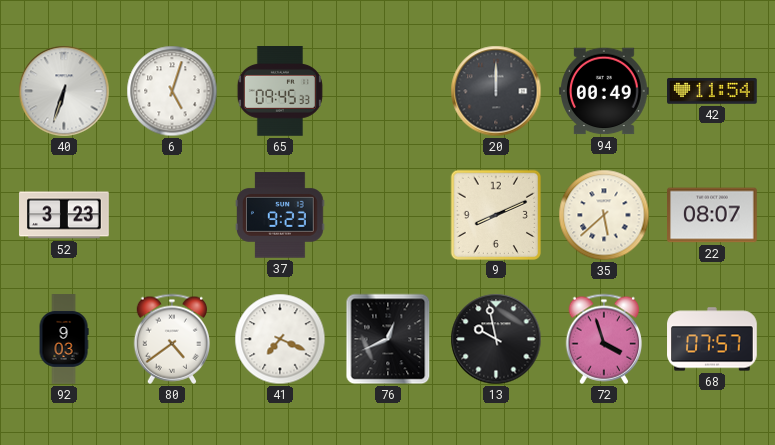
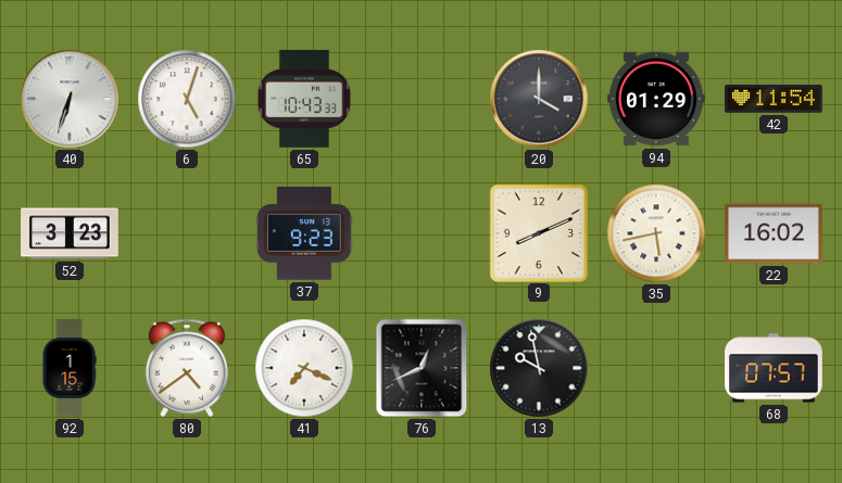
65: 09:45 -> 10:43 (304, 100)
20: 12:00 -> 4:00 (539, 99)
94: 00:49 -> 01:29 (657, 99)
35: 5:38 -> 5:43 (656, 233)
22: 08:07 -> 16:02 (775, 233)
92: 9:03 -> 1:15 (70, 368)
72: 3:57 -> none (603, 339)
